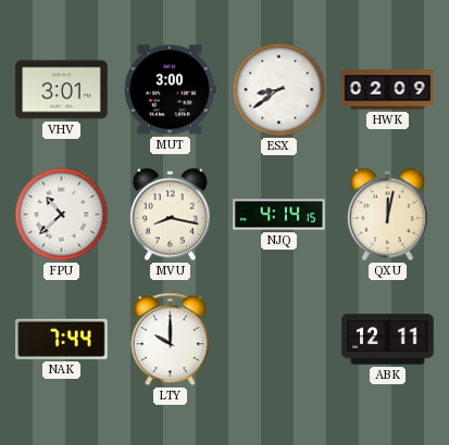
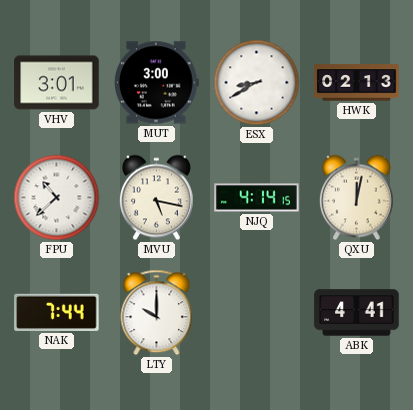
ESX: 8:39 -> 8:40 (257, 83)
HWK: 02:09 -> 02:13 (357, 83)
MVU: 8:17 -> 5:17 (156, 198)
ABK: 12:11 -> 4:41 (357, 313)
